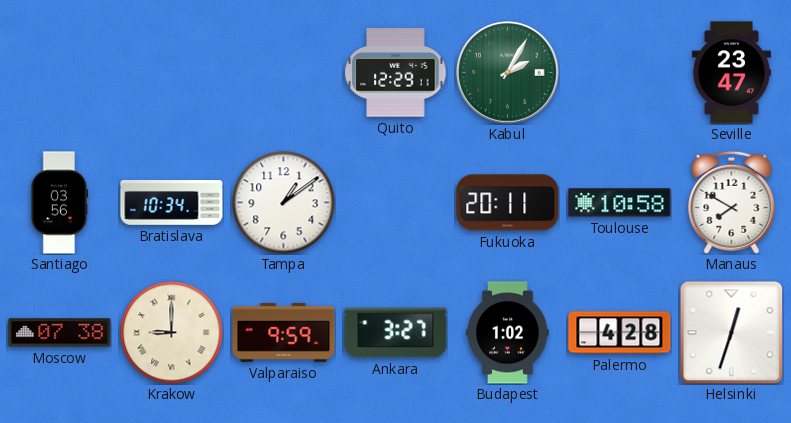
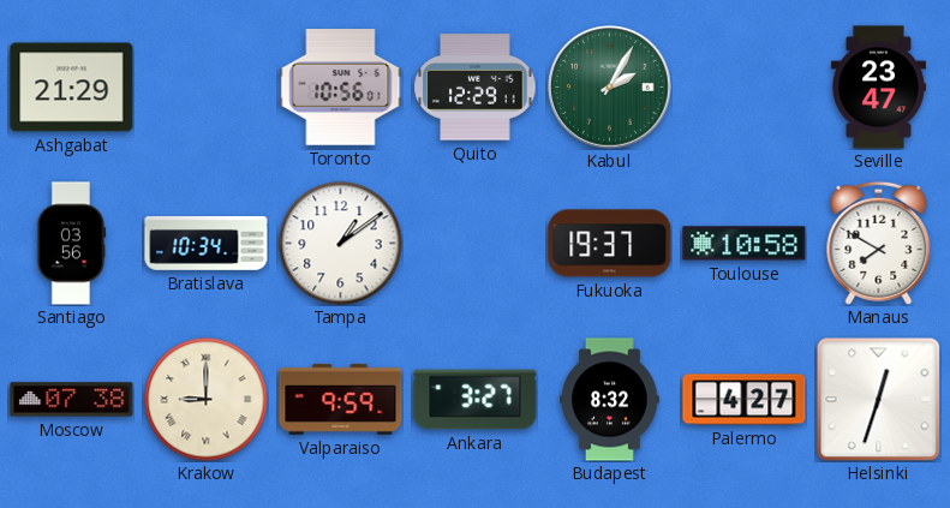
Ashgabat: none -> 21:29 (72, 88)
Toronto: none -> 10:56 (341, 88)
Fukuoka: 20:11 -> 19:37 (610, 244)
Budapest: 1:02 -> 8:32 (610, 400)
Palermo: 4:28 -> 4:27 (745, 400)
